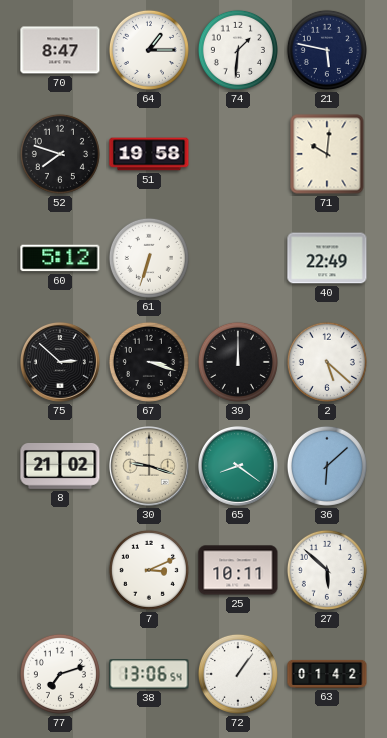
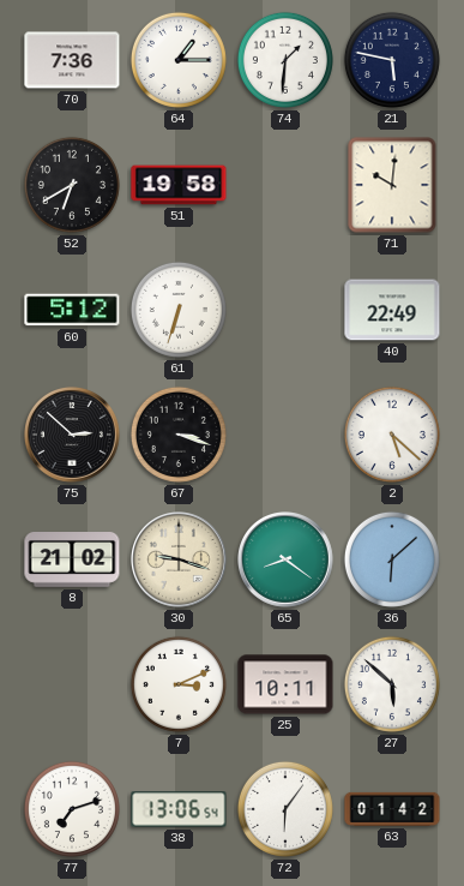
70: 8:47 -> 7:36 (72, 60)
52: 7:48 -> 6:40 (72, 185)
39: 12:00 -> none (238, 362)
72: 1:06 -> 6:06 (285, 809)
